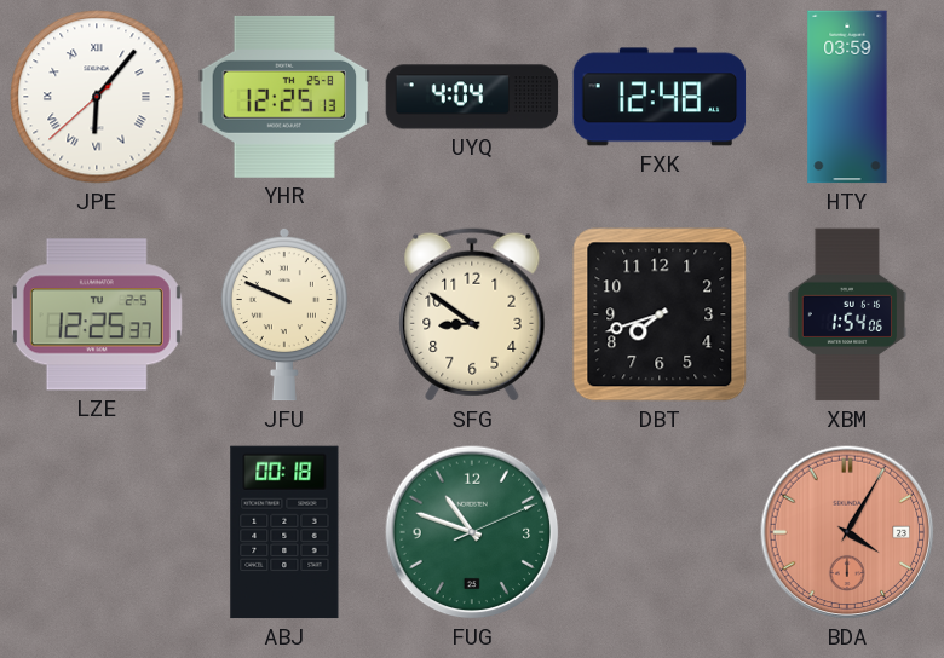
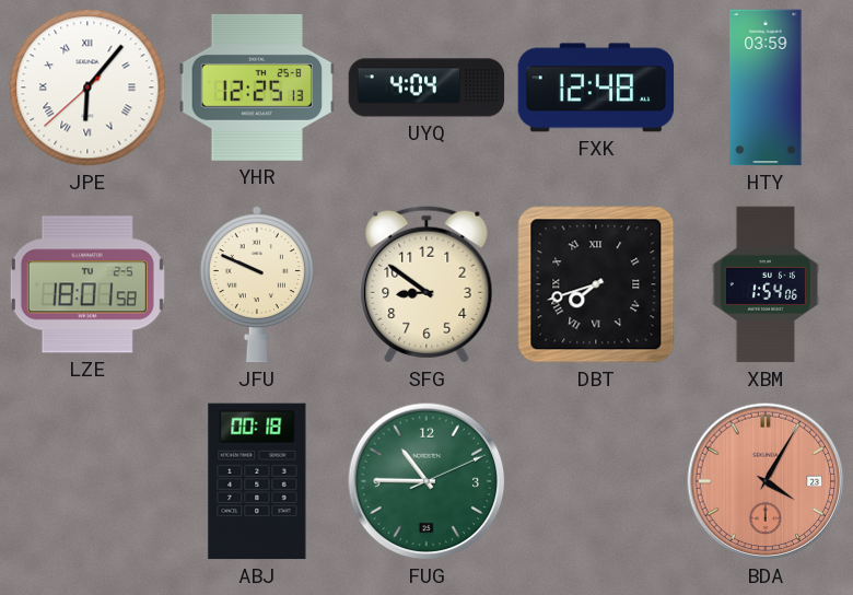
LZE: 12:25 -> 18:01 (87, 284)
DBT numerals: Arabic -> Roman (596, 284)
FUG: 10:48 -> 10:45 (426, 481)
